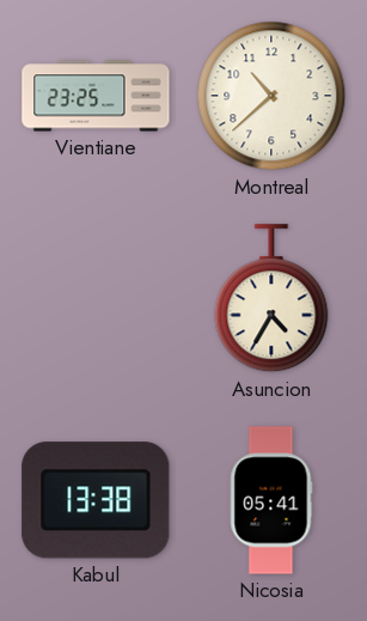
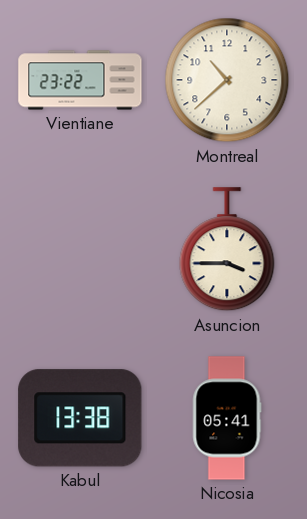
Vientiane: 23:25 -> 23:22 (80, 80)
Asuncion: 4:35 -> 3:45 (227, 250)
